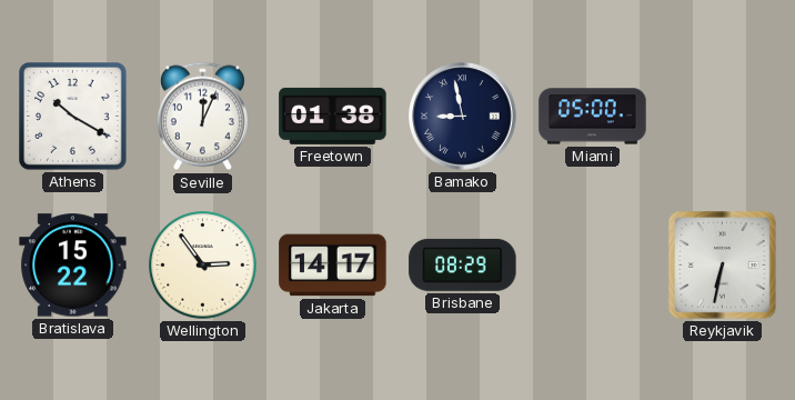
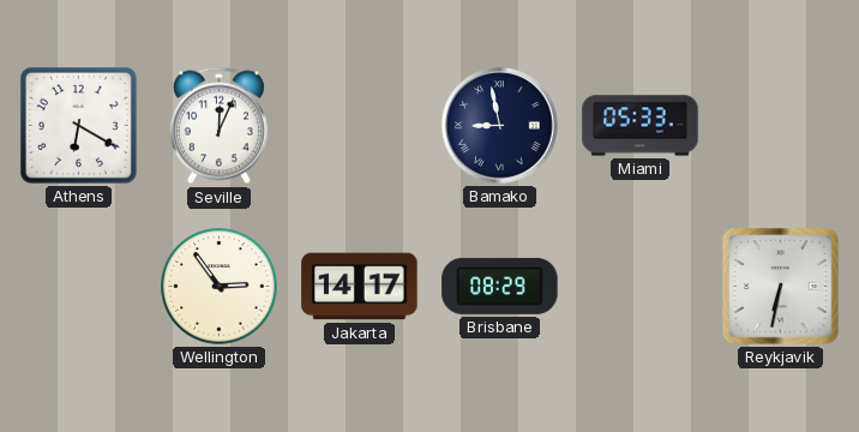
Athens: 10:20 -> 6:20 (79, 126)
Freetown: 01:38 -> none (333, 116)
Miami: 05:00 -> 05:33 (641, 126)
Bratislava: 15:22 -> none (73, 266)
